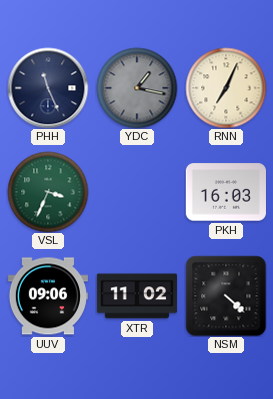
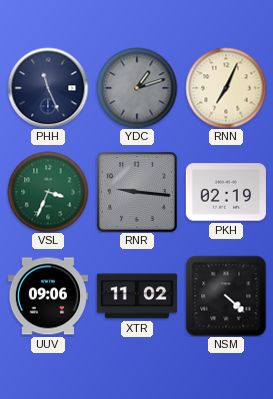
YDC: 1:17 -> 1:12 (137, 88)
RNR: none -> 9:16 (137, 192)
PKH: 16:03 -> 02:19 (226, 192)
